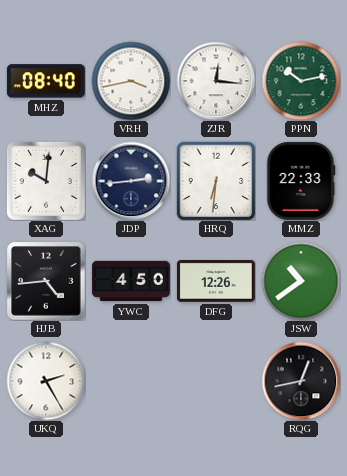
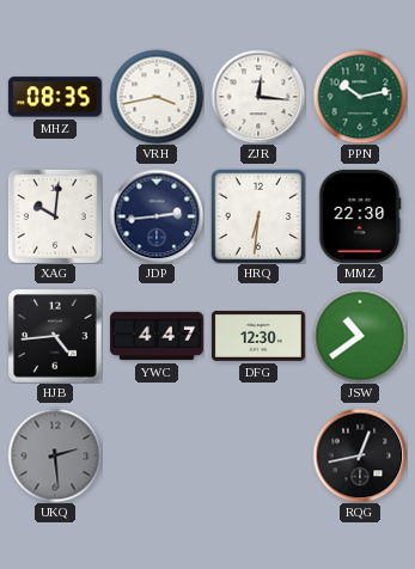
MHZ: 08:40 -> 08:35 (55, 97)
MMZ: 22:33 -> 22:30 (360, 216)
YWC: 4:50 -> 4:47 (157, 336)
DFG: 12:26 -> 12:30 (258, 337)
UKQ: 2:25 -> 2:29 (55, 455)
UKQ dial: white -> grey (55, 455)
